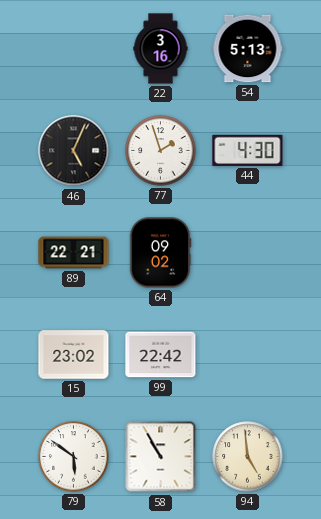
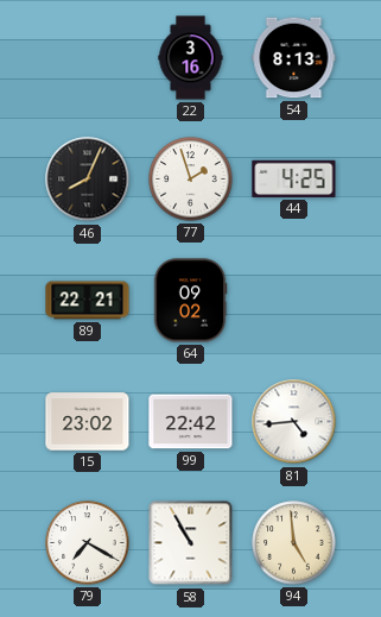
54: 5:13 -> 8:13 (294, 58)
46: 5:04 -> 8:04 (88, 180)
44: 4:30 -> 4:25 (294, 178)
81: none -> 4:44 (294, 422)
79: 5:51 -> 7:20 (88, 543)
